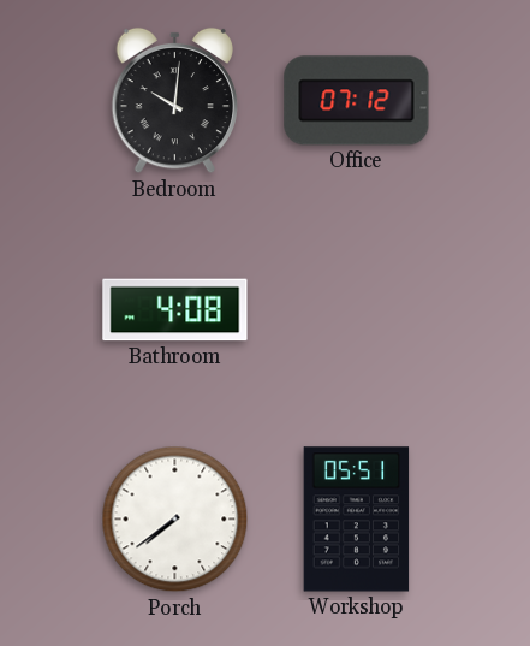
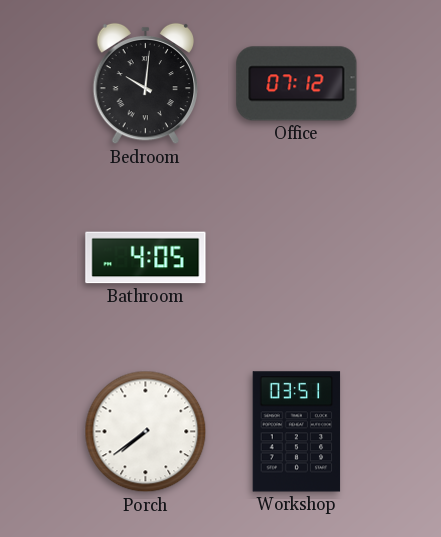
Bathroom: 4:08 -> 4:05 (146, 258)
Workshop: 05:51 -> 03:51 (297, 432)
